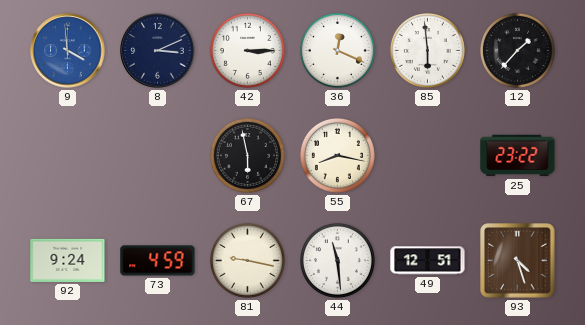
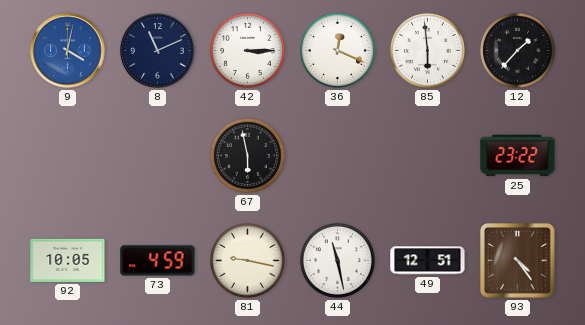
9: 3:59 -> 4:02 (68, 51)
8: 3:11 -> 11:11 (158, 51)
55: 8:17 -> none (337, 155)
92: 9:24 -> 10:05 (68, 260)
44: 11:29 -> 11:28 (337, 260)
93: 4:27 -> 4:24 (518, 261)
